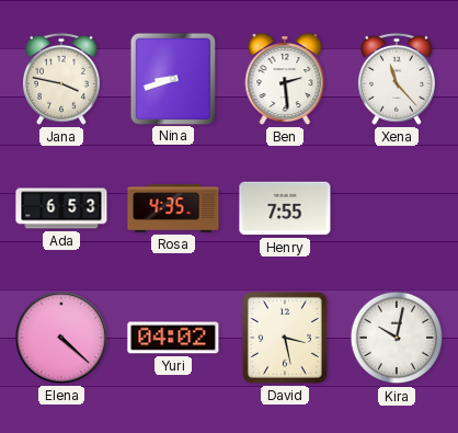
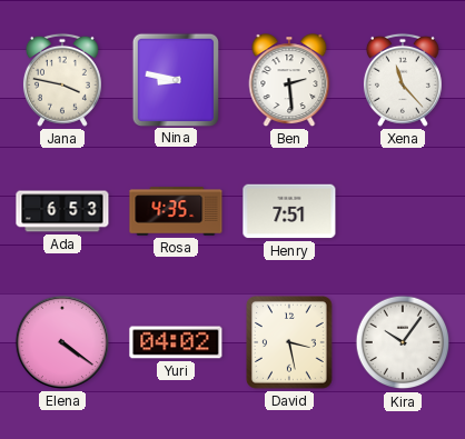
Nina: 8:42 -> 8:47 (175, 79)
Henry: 7:55 -> 7:51 (289, 211)
Elena: 4:22 -> 4:21 (62, 342)
Kira: 10:02 -> 10:06 (403, 342)
